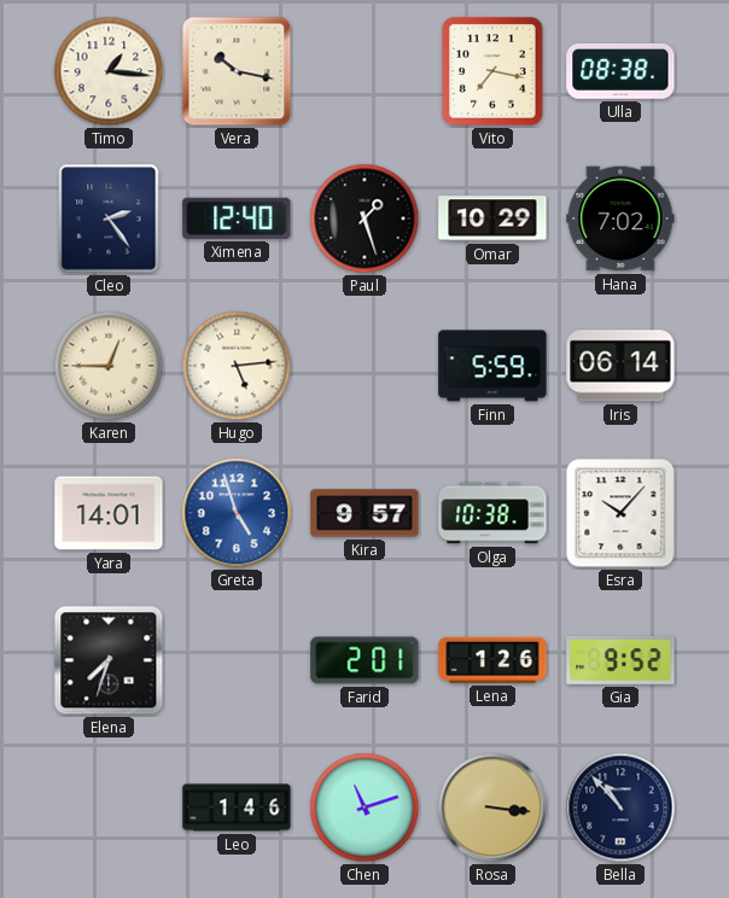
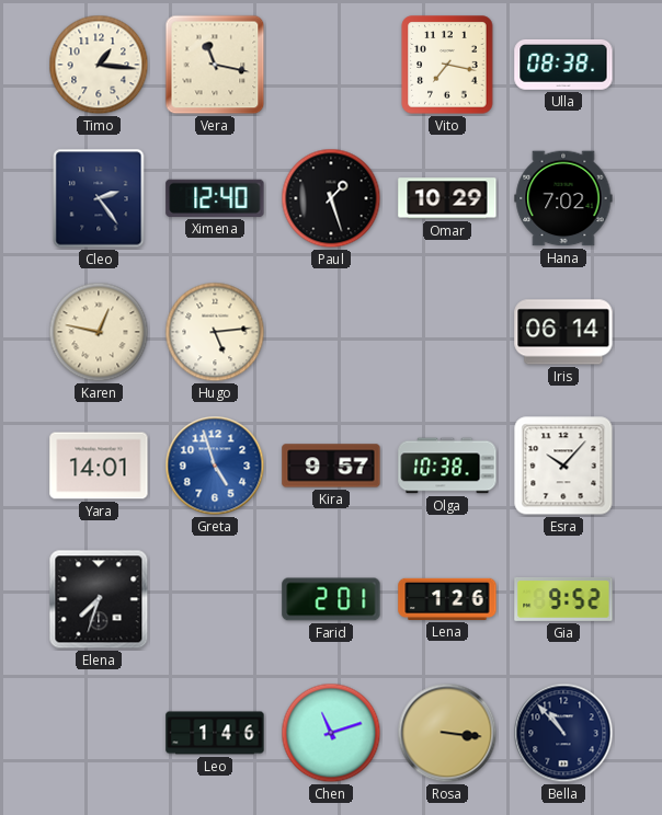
Vera: 10:17 -> 11:17 (215, 65)
Karen: 12:45 -> 12:47 (99, 332)
Finn: 5:59 -> none (492, 366)
